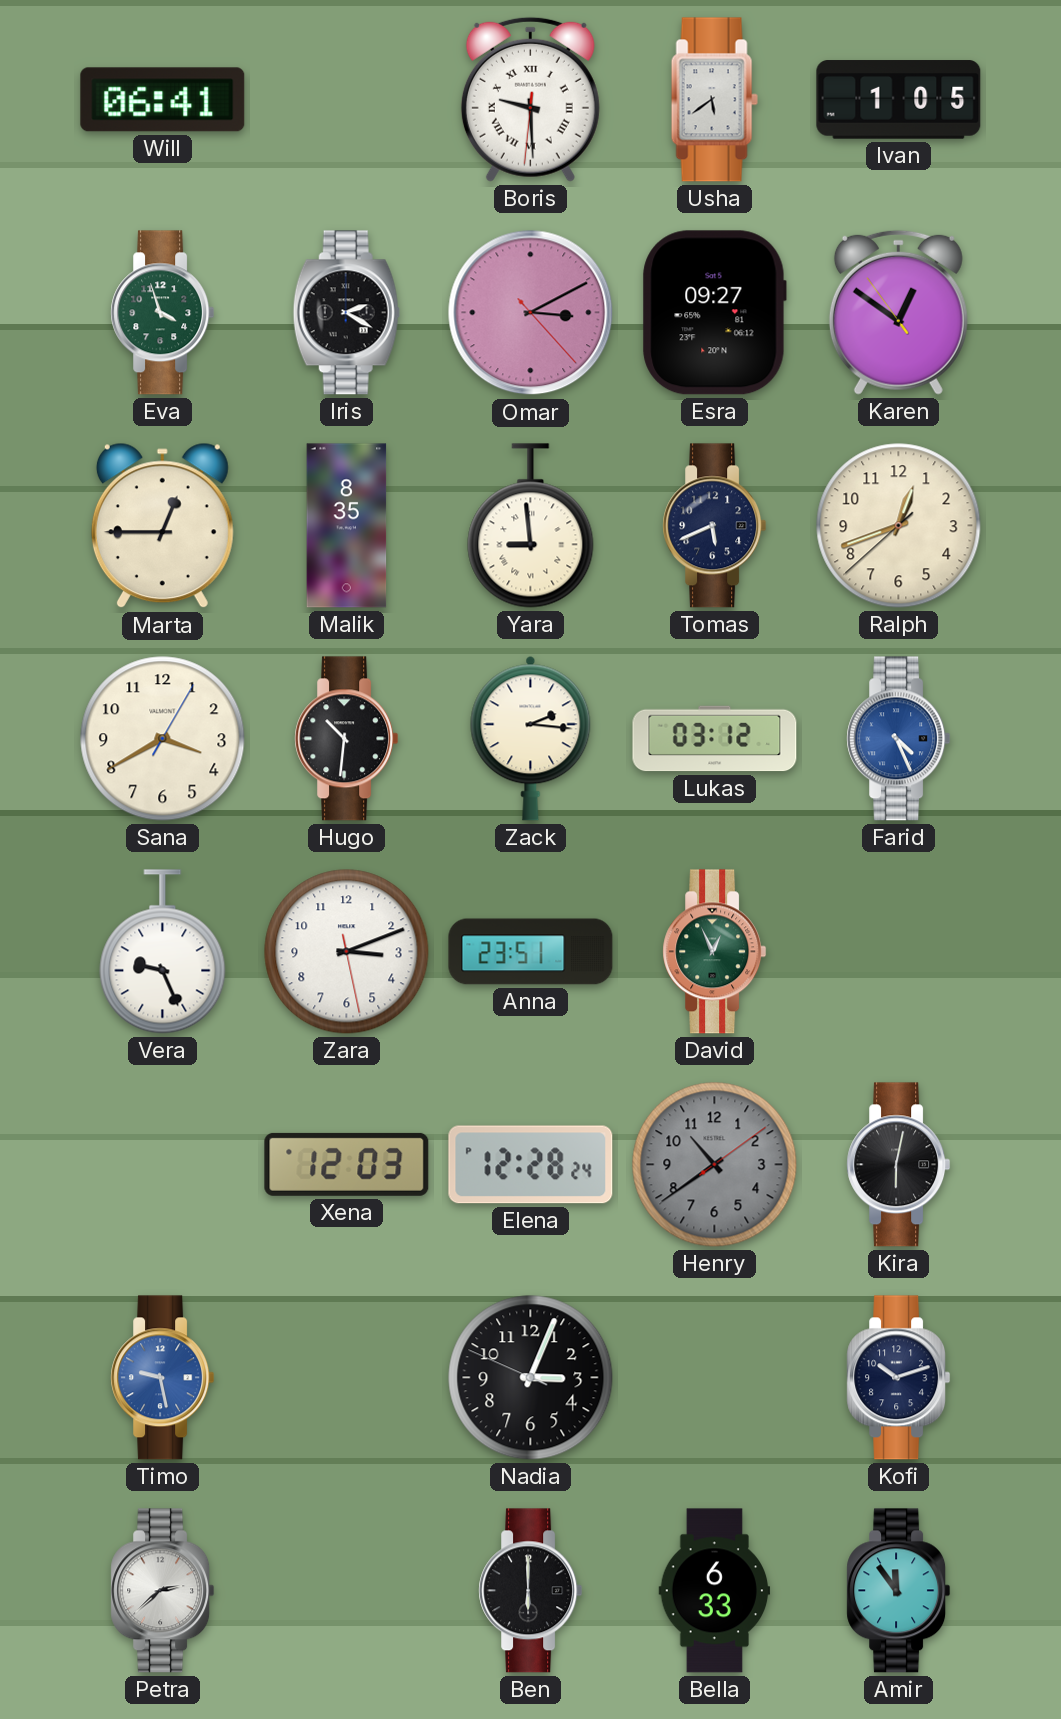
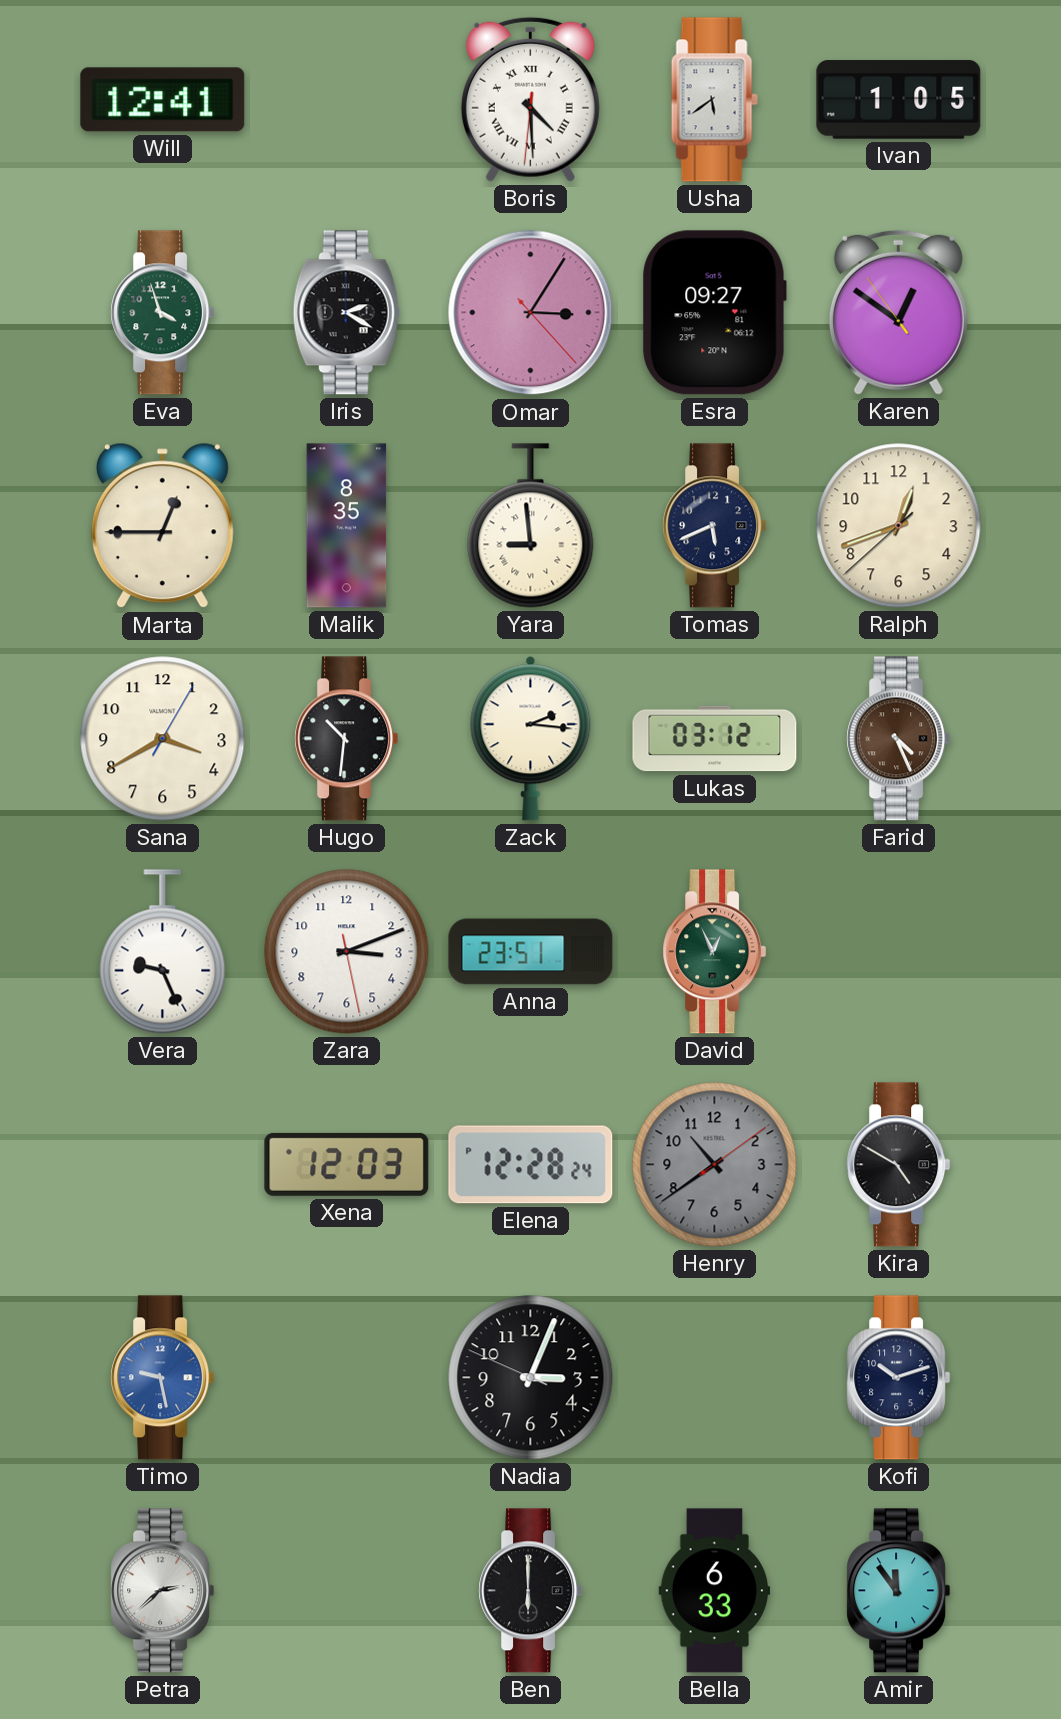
Will: 06:41 -> 12:41 (163, 100)
Boris: 9:29 -> 4:29 (530, 99)
Omar: 3:10 -> 3:05 (531, 313)
Farid dial: blue -> brown (899, 739)
Kira: 6:02 -> 4:50 (899, 1165)
